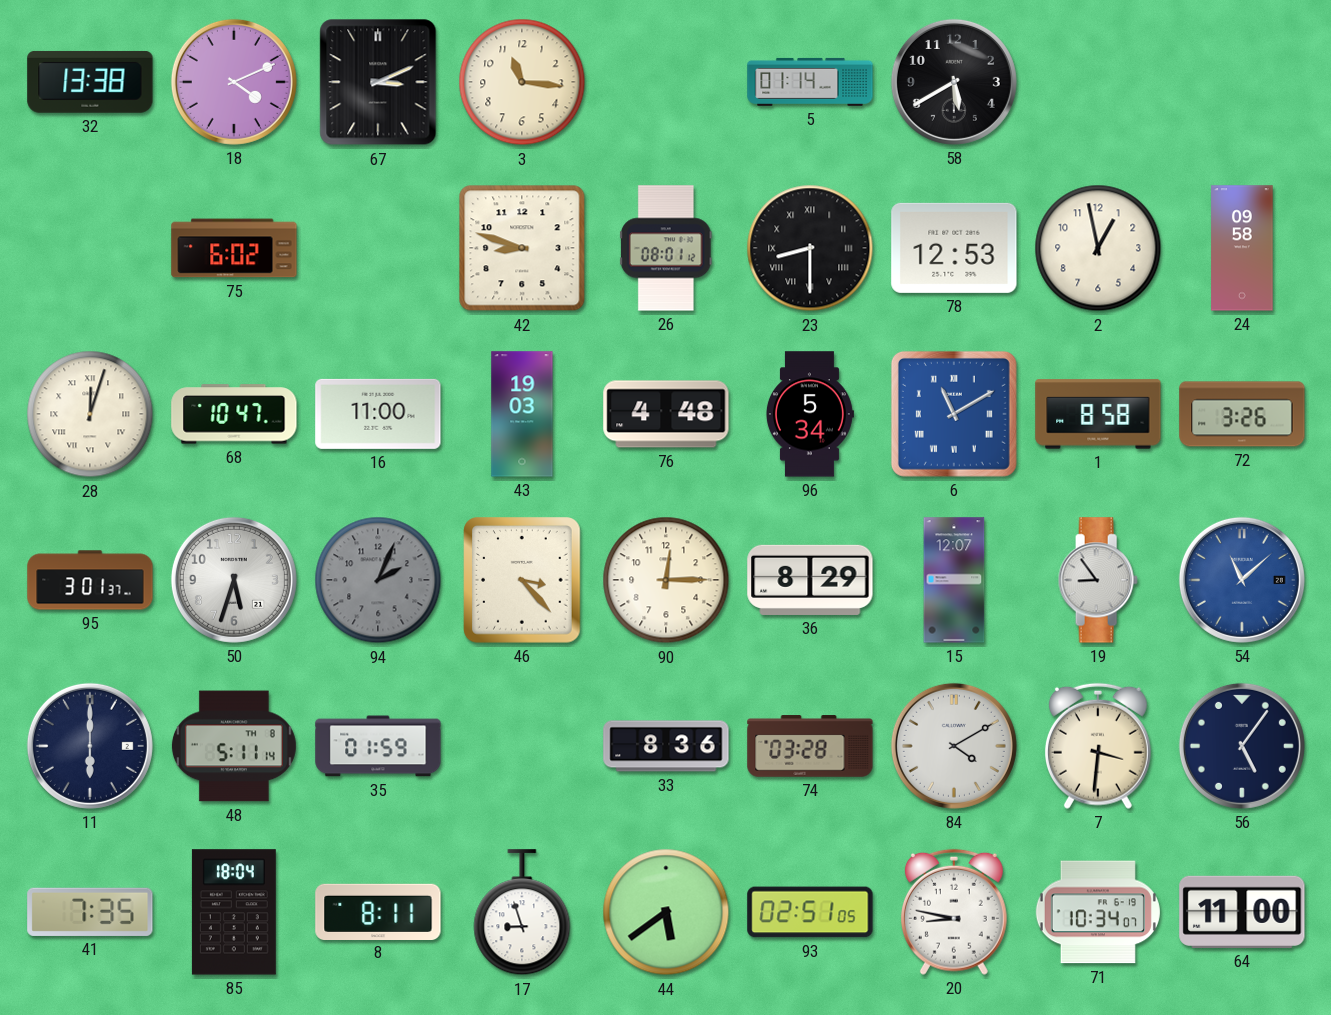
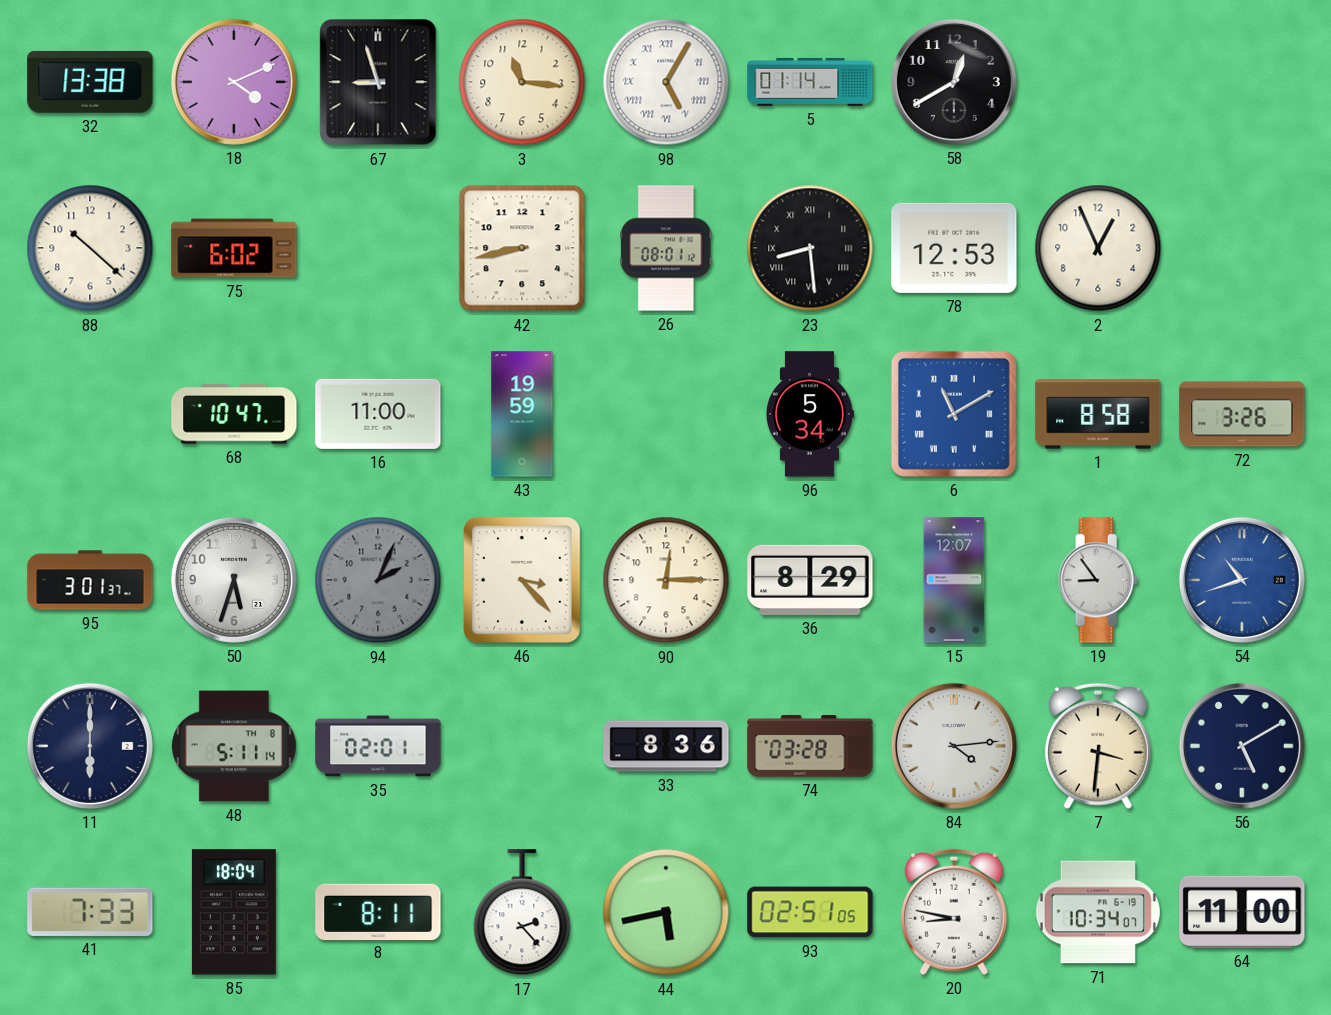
67: 3:11 -> 8:57 (378, 82)
98: none -> 5:05 (666, 82)
58: 5:40 -> 12:40 (954, 82)
88: none -> 10:22 (90, 248)
42: 8:48 -> 8:43 (522, 248)
23: 8:30 -> 8:29 (810, 248)
2: 12:58 -> 12:56 (1098, 248)
24: 09:58 -> none (1242, 248)
28: 12:03 -> none (90, 414)
43: 19:03 -> 19:59 (522, 414)
76: 4:48 -> none (666, 414)
54: 11:08 -> 10:42 (1242, 580)
35: 01:59 -> 02:01 (378, 746)
84: 4:10 -> 4:14 (954, 746)
56: 5:06 -> 5:10 (1242, 746)
41: 7:35 -> 7:33 (90, 912)
17: 8:57 -> 2:23 (522, 913)
44: 5:39 -> 5:43 (666, 912)
